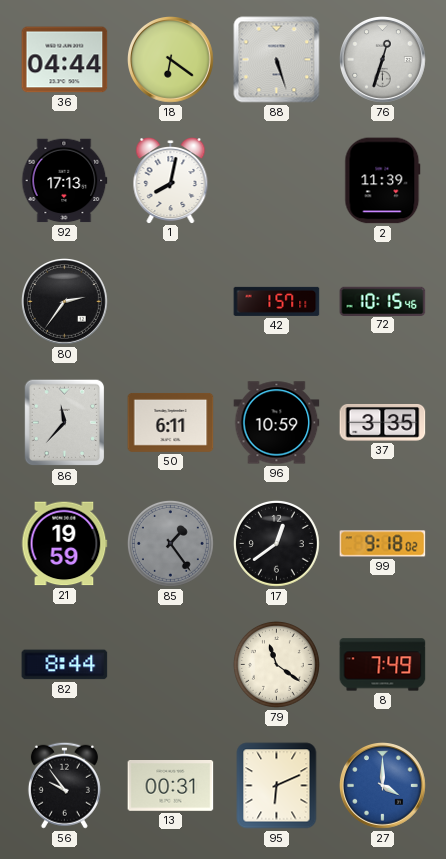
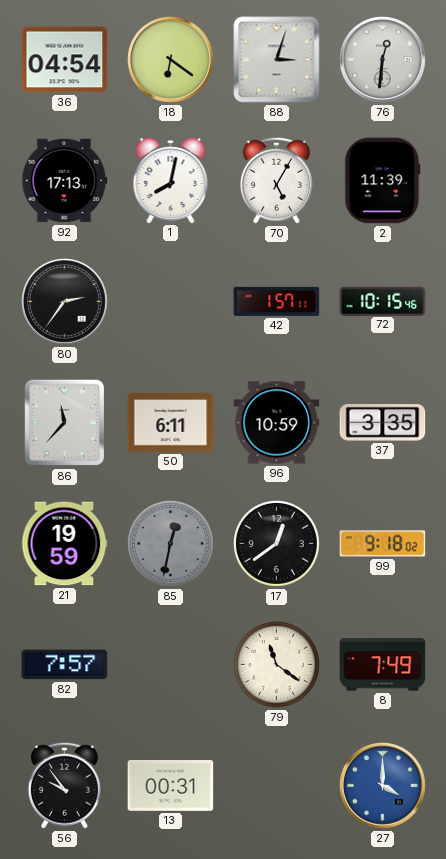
36: 04:44 -> 04:54 (65, 60)
88: 5:27 -> 3:03 (277, 60)
76: 12:33 -> 12:31 (383, 60)
70: none -> 5:05 (276, 180)
85: 1:24 -> 12:32 (170, 543)
82: 8:44 -> 7:57 (65, 665)
95: 6:11 -> none (277, 786)
